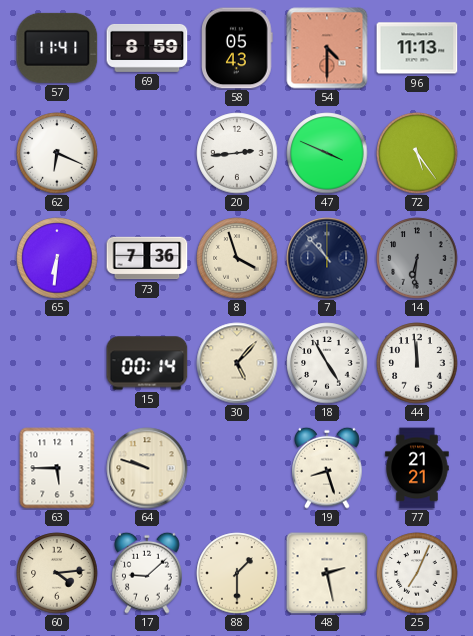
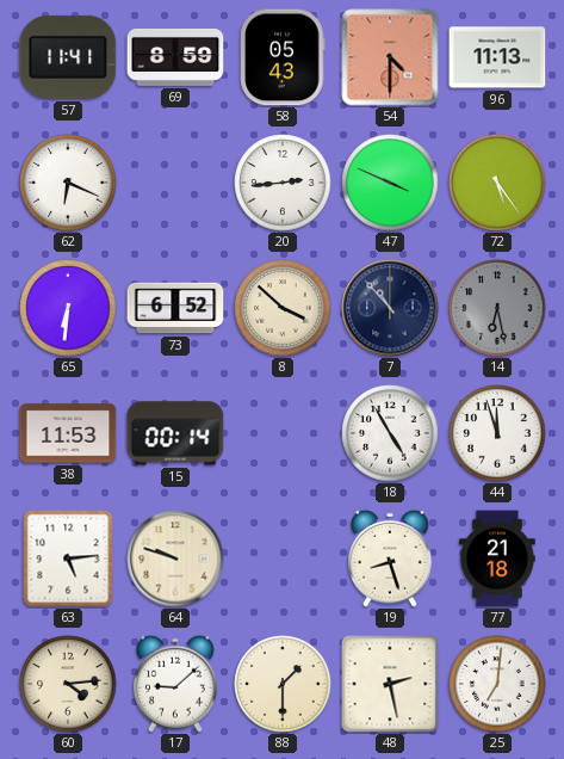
73: 7:36 -> 6:52 (175, 308)
8: 3:57 -> 3:52 (283, 308)
14: 6:31 -> 6:28 (497, 308)
38: none -> 11:53 (68, 433)
30: 5:07 -> none (237, 363)
44: 11:59 -> 11:57 (497, 433)
63: 5:45 -> 5:14 (68, 559)
77: 21:21 -> 21:18 (497, 559)
25: 7:04 -> 7:01 (497, 684)
